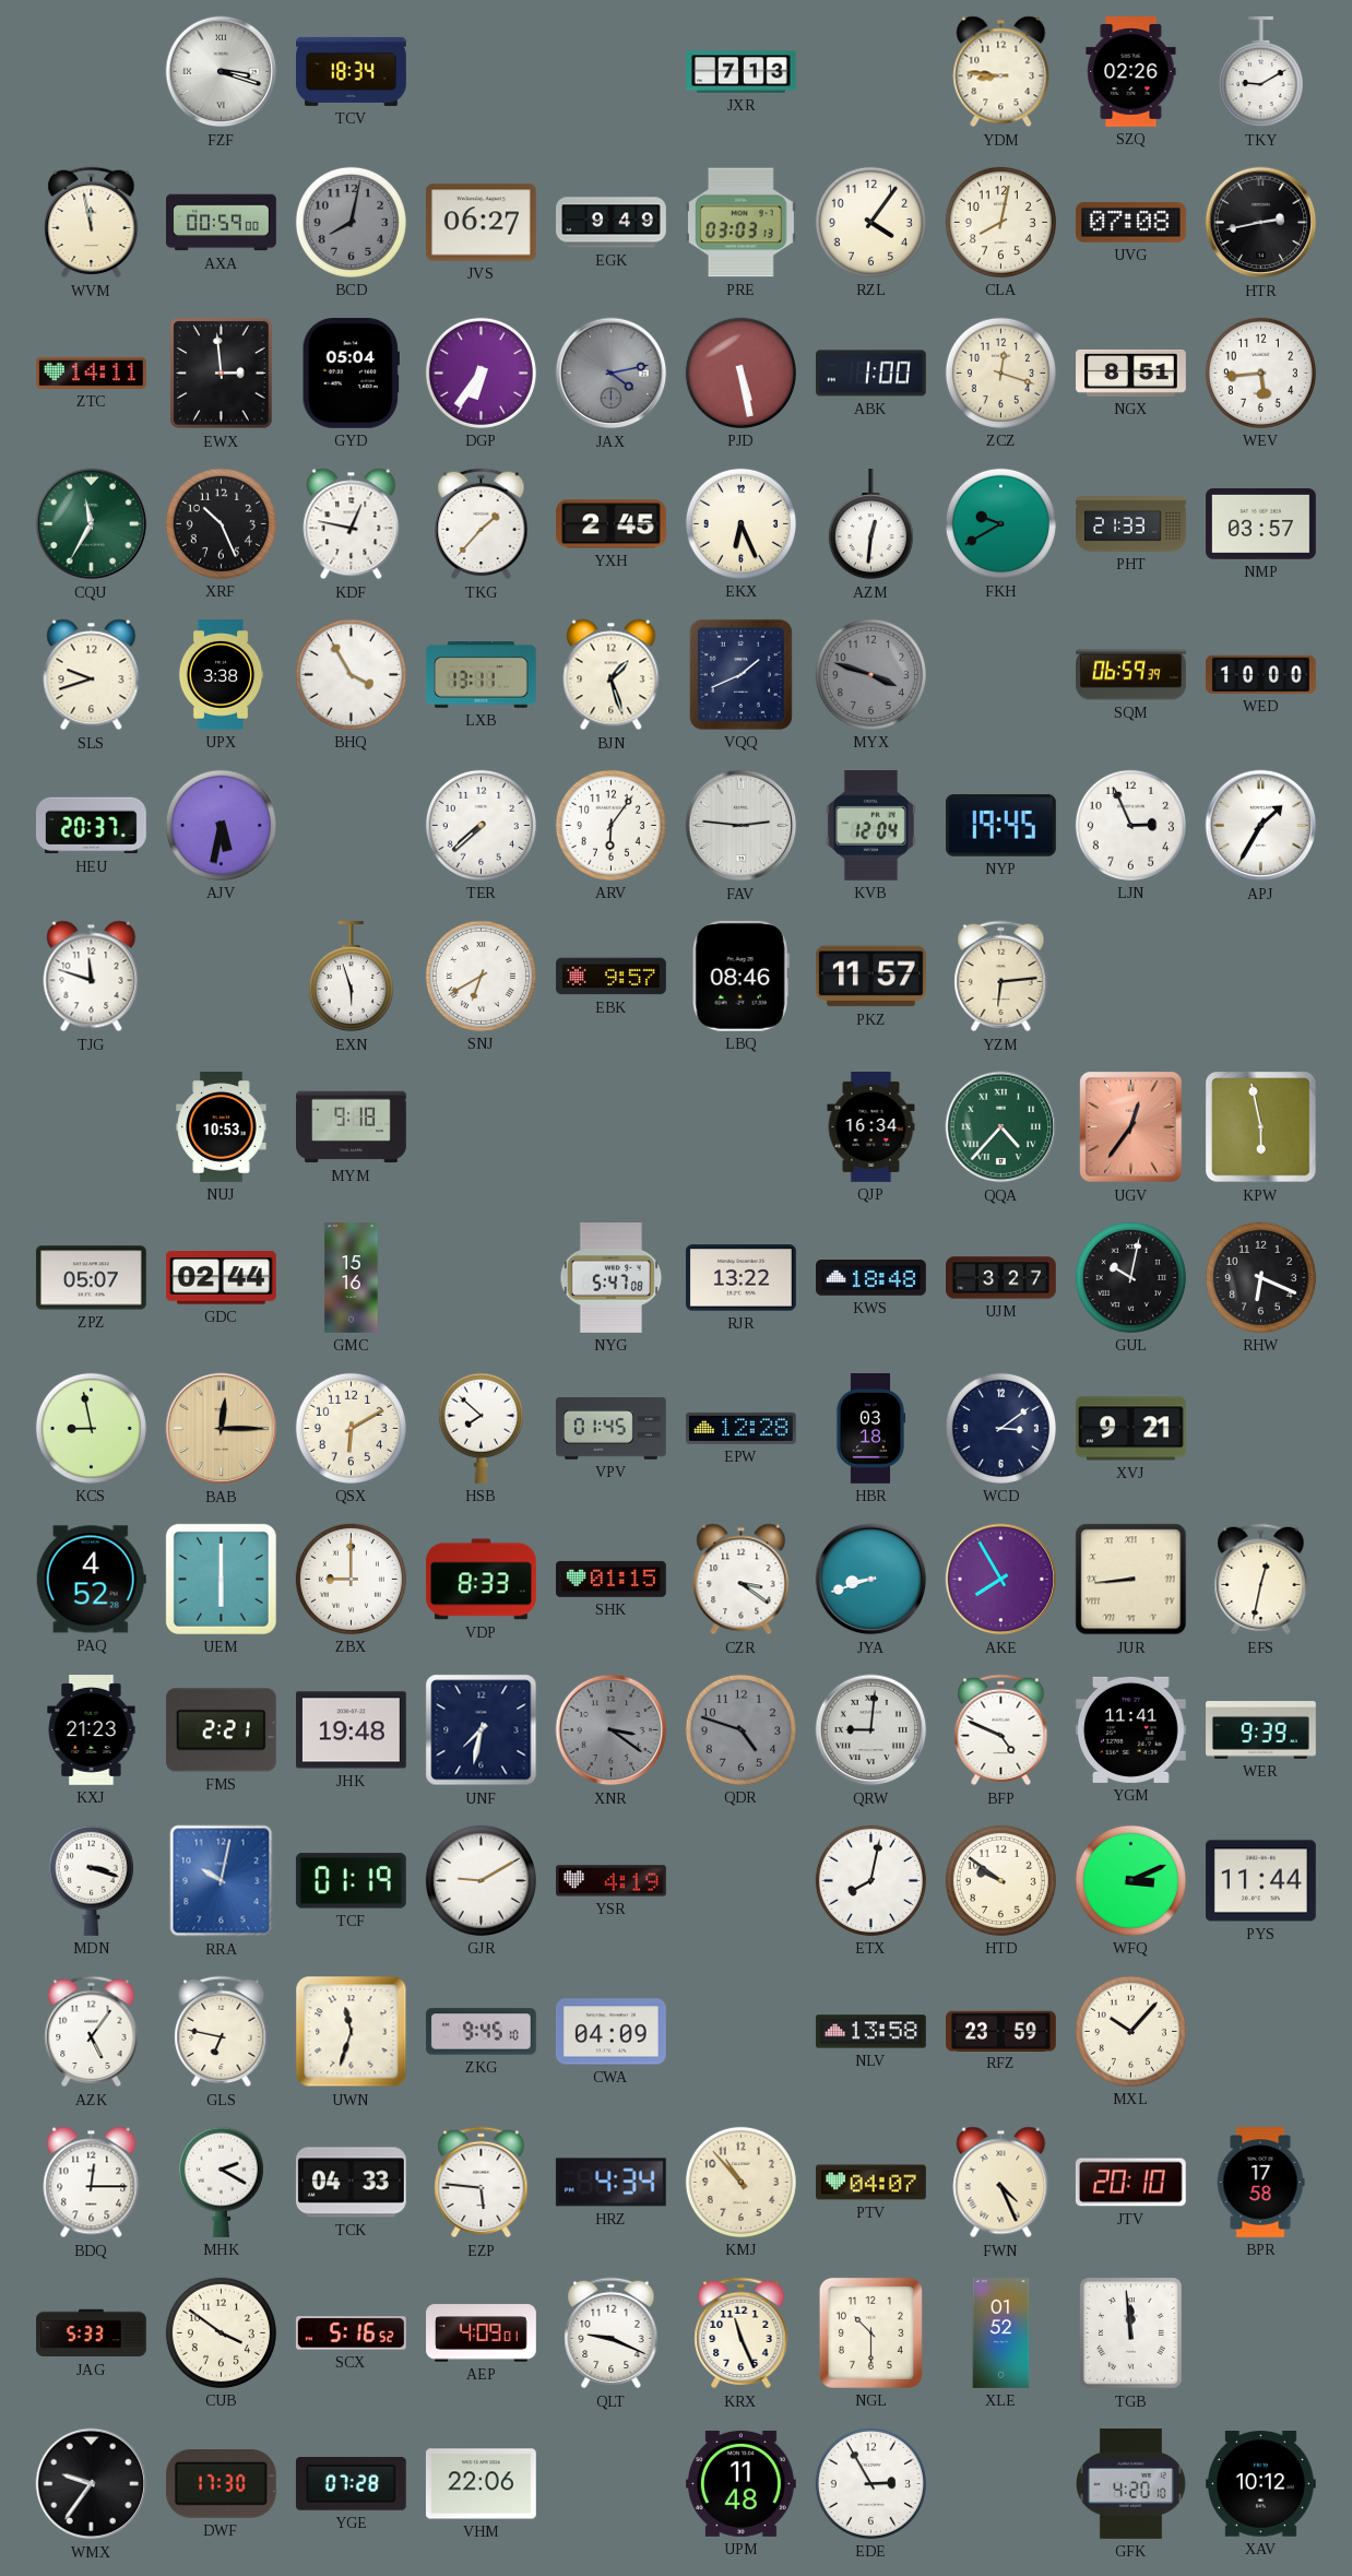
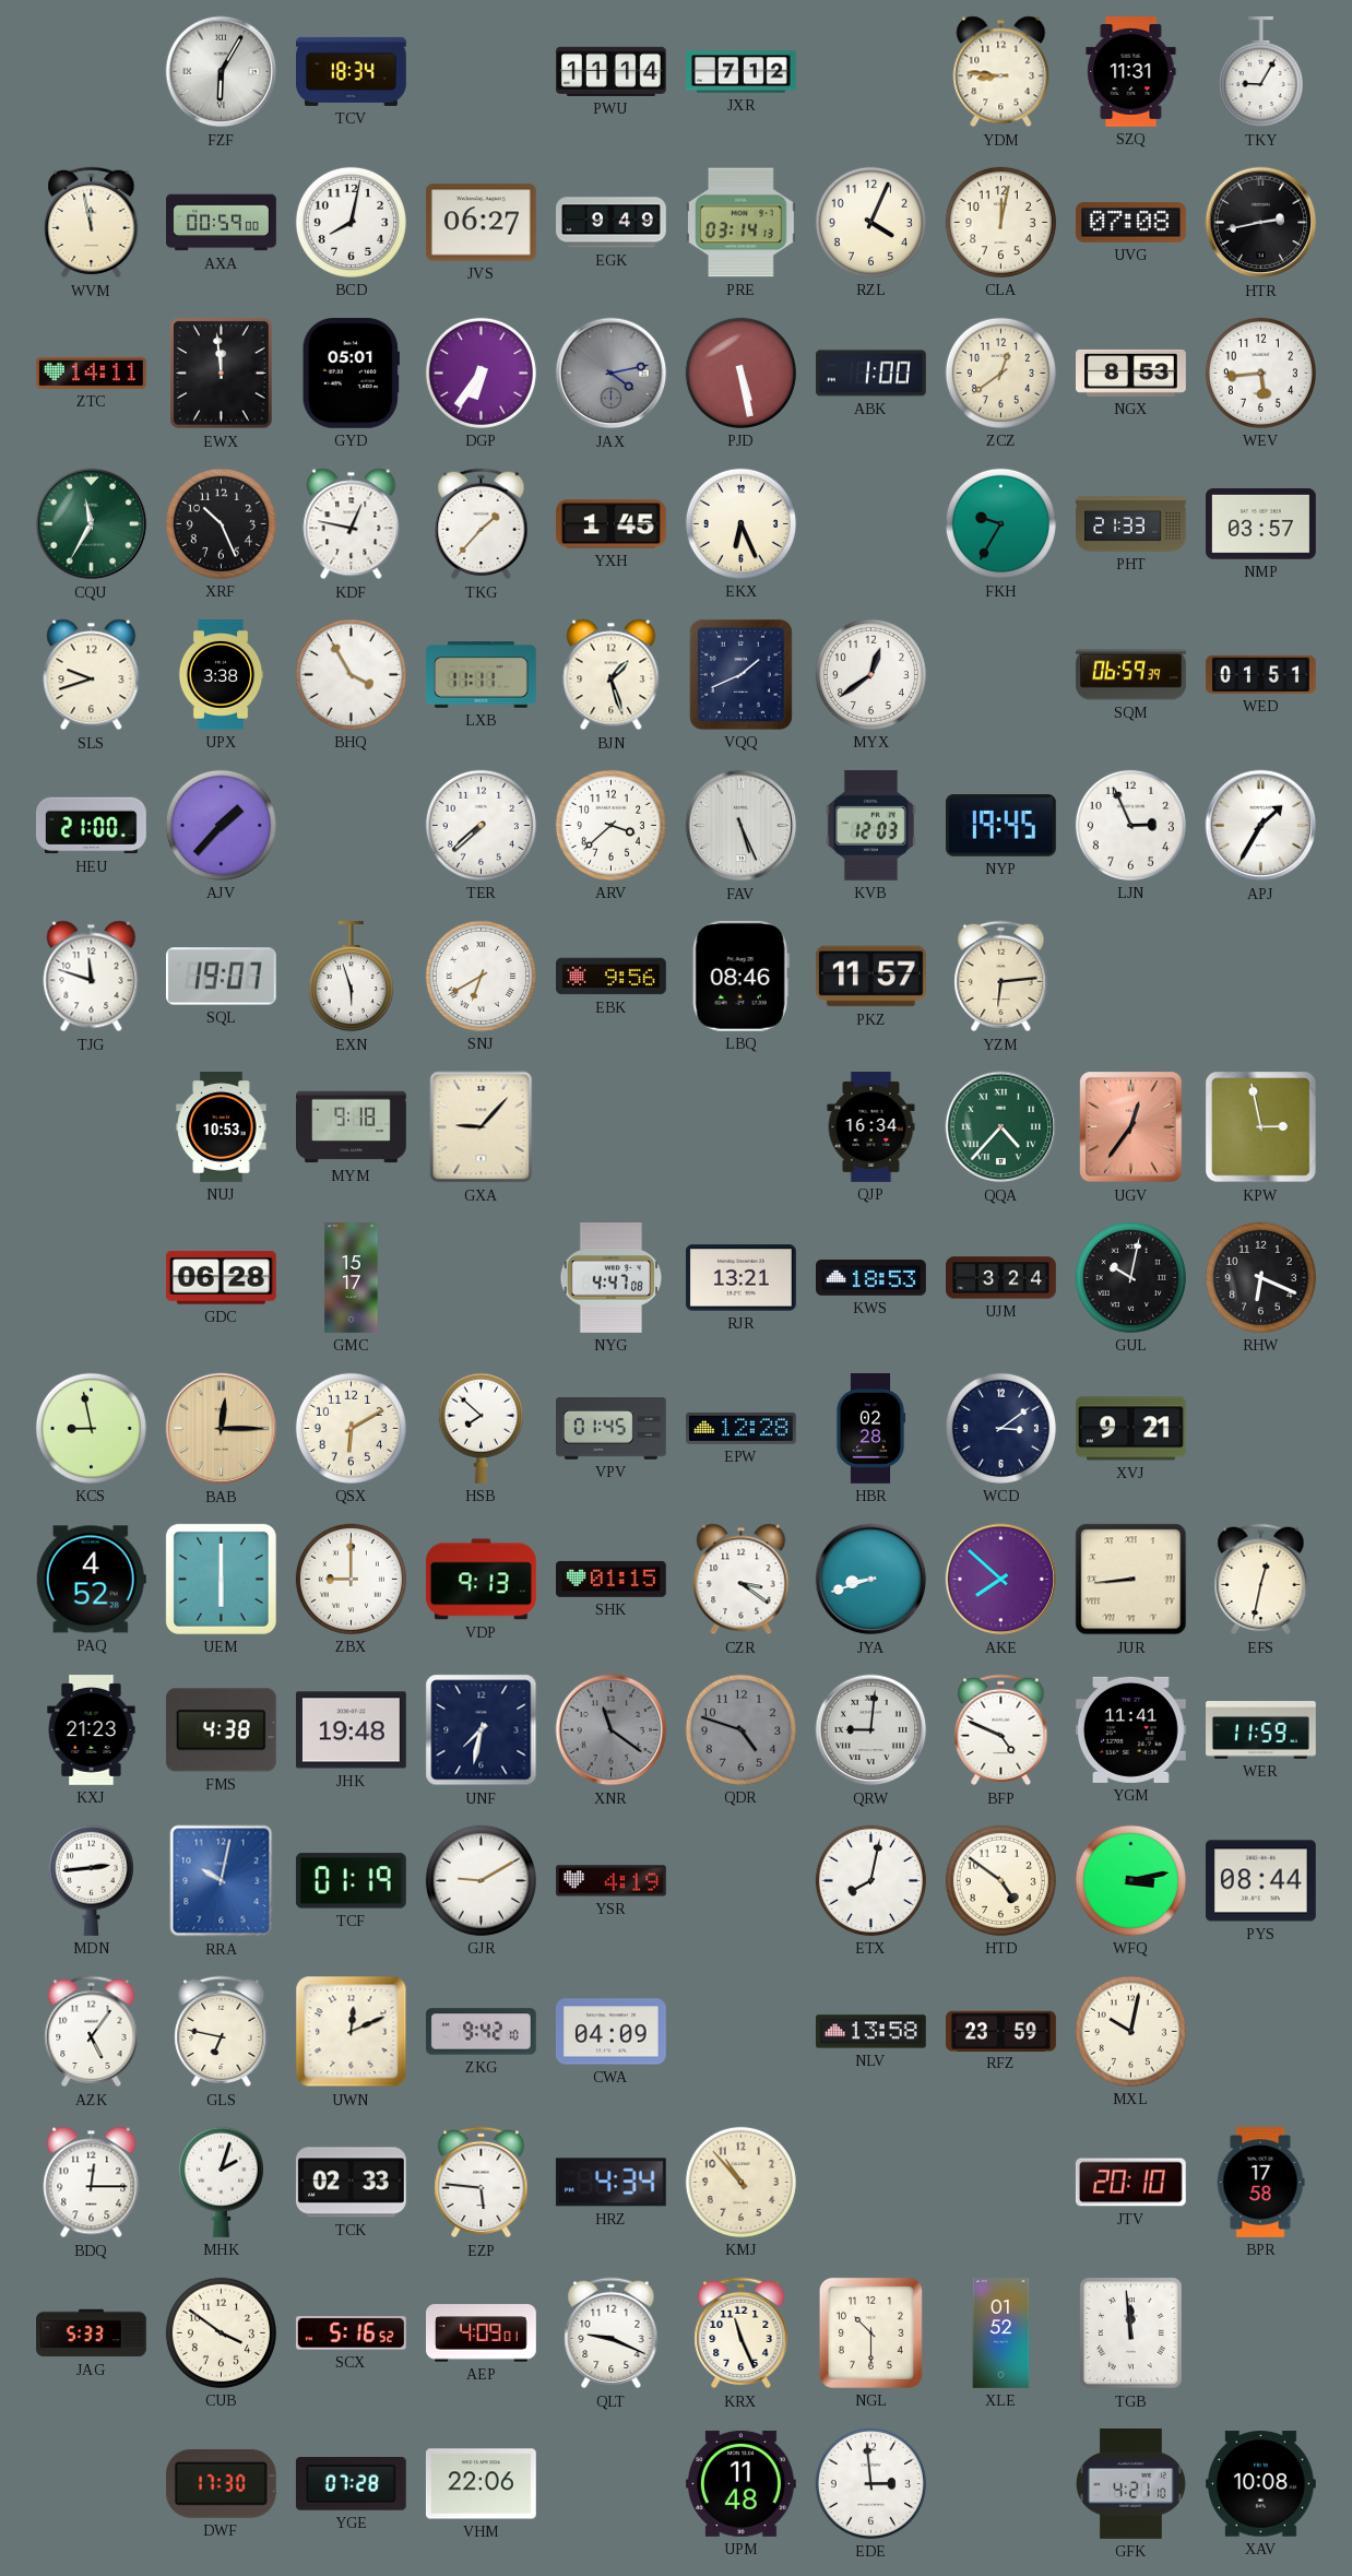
FZF: 3:18 -> 6:05 (222, 72)
PWU: none -> 11:14 (612, 71)
JXR: 7:13 -> 7:12 (742, 72)
SZQ: 02:26 -> 11:31 (1131, 72)
TKY: 9:10 -> 9:05 (1260, 73)
BCD dial: grey -> white (351, 222)
PRE: 03:03 -> 03:14 (740, 223)
RZL: 4:06 -> 4:04 (870, 222)
CLA: 8:02 -> 12:02 (1000, 222)
EWX: 2:59 -> 11:59 (222, 374)
GYD: 05:04 -> 05:01 (351, 373)
ZCZ: 12:18 -> 12:39 (1000, 373)
NGX: 8:51 -> 8:53 (1131, 373)
YXH: 2:45 -> 1:45 (612, 524)
AZM: 12:31 -> none (870, 525)
FKH: 9:40 -> 9:35 (1000, 523)
LXB: 13:11 -> 11:11 (482, 675)
MYX: 3:48 -> 12:39 (870, 674)
MYX dial: grey -> white (870, 674)
WED: 10:00 -> 01:51 (1261, 674)
HEU: 20:37 -> 21:00 (91, 826)
AJV: 5:32 -> 1:37 (221, 825)
ARV: 6:06 -> 3:38 (610, 825)
FAV: 2:46 -> 5:26 (742, 826)
KVB: 12:04 -> 12:03 (870, 825)
SQL: none -> 19:07 (221, 977)
EBK: 9:57 -> 9:56 (612, 977)
GXA: none -> 9:07 (482, 1127)
KPW: 5:58 -> 2:58 (1261, 1127)
ZPZ: 05:07 -> none (91, 1278)
GDC: 02:44 -> 06:28 (221, 1278)
GMC: 15:16 -> 15:17 (352, 1278)
NYG: 5:47 -> 4:47 (612, 1278)
RJR: 13:22 -> 13:21 (740, 1278)
KWS: 18:48 -> 18:53 (871, 1278)
UJM: 3:27 -> 3:24 (1001, 1278)
HBR: 03:18 -> 02:28 (870, 1429)
VDP: 8:33 -> 9:13 (481, 1580)
AKE: 7:55 -> 7:52 (1001, 1580)
FMS: 2:21 -> 4:38 (221, 1730)
XNR: 3:21 -> 11:21 (612, 1730)
WER: 9:39 -> 11:59 (1261, 1730)
MDN: 3:18 -> 2:44 (91, 1880)
HTD: 9:51 -> 4:51 (1000, 1880)
WFQ: 3:11 -> 3:13 (1130, 1880)
PYS: 11:44 -> 08:44 (1260, 1881)
UWN: 11:33 -> 12:11 (352, 2032)
ZKG: 9:45 -> 9:42 (482, 2032)
MXL: 10:07 -> 10:02 (1130, 2031)
MHK: 2:20 -> 2:03 (221, 2182)
TCK: 04:33 -> 02:33 (351, 2183)
PTV: 04:07 -> none (871, 2183)
FWN: 4:26 -> none (1001, 2183)
WMX: 9:36 -> none (92, 2484)
EDE: 2:55 -> 2:59 (870, 2483)
GFK: 4:20 -> 4:21 (1130, 2484)
XAV: 10:12 -> 10:08 (1260, 2484)
